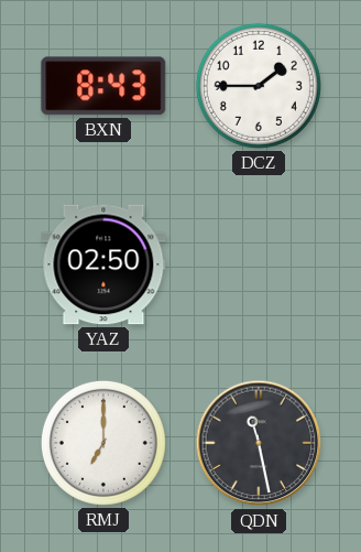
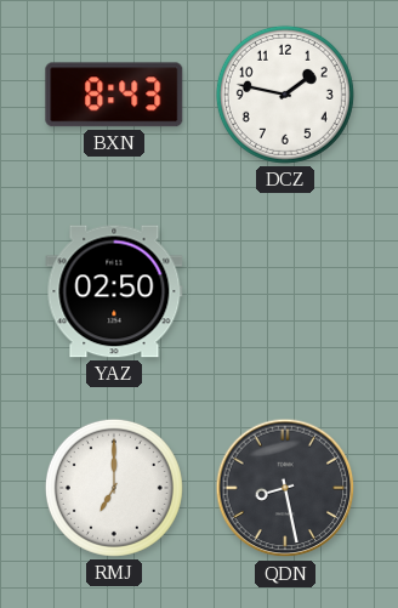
DCZ: 1:45 -> 1:47 (285, 95)
QDN: 11:28 -> 8:28 (285, 488)
